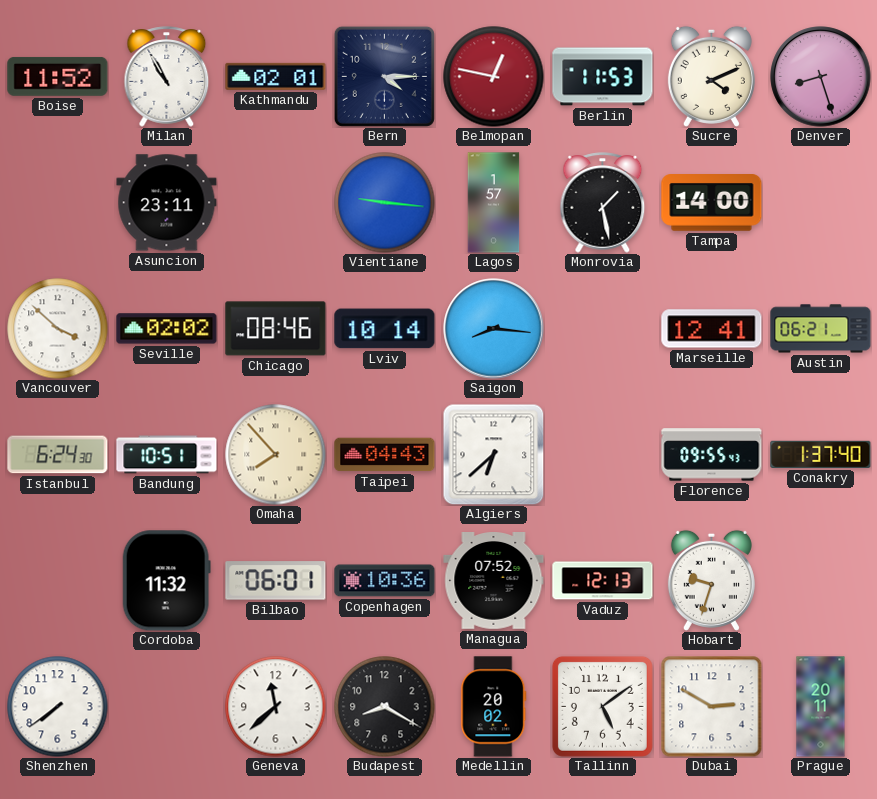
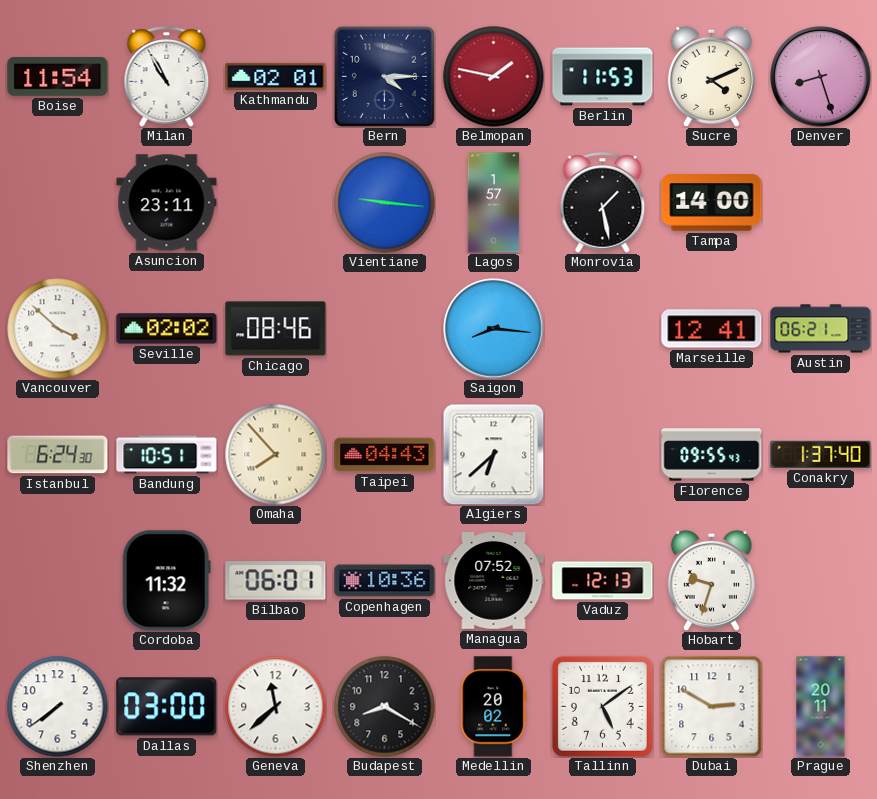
Boise: 11:52 -> 11:54 (58, 76)
Belmopan: 12:47 -> 1:47 (494, 77)
Lviv: 10:14 -> none (385, 329)
Dallas: none -> 03:00 (167, 707)
